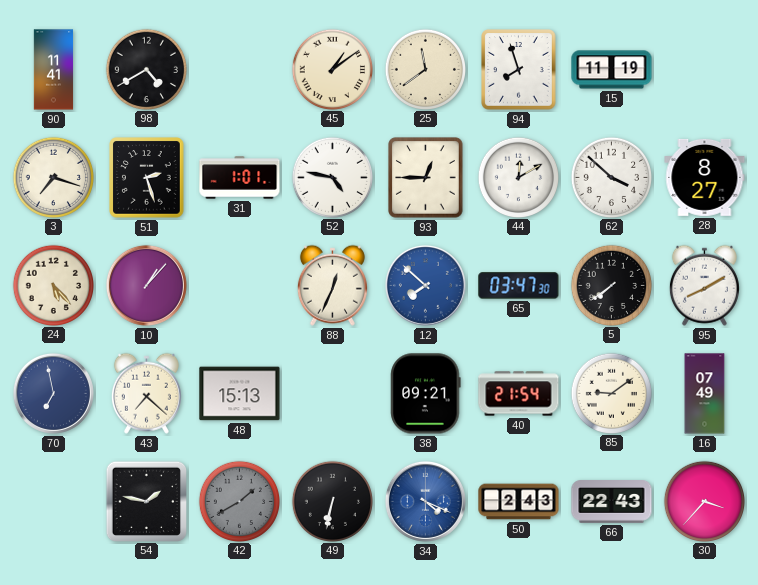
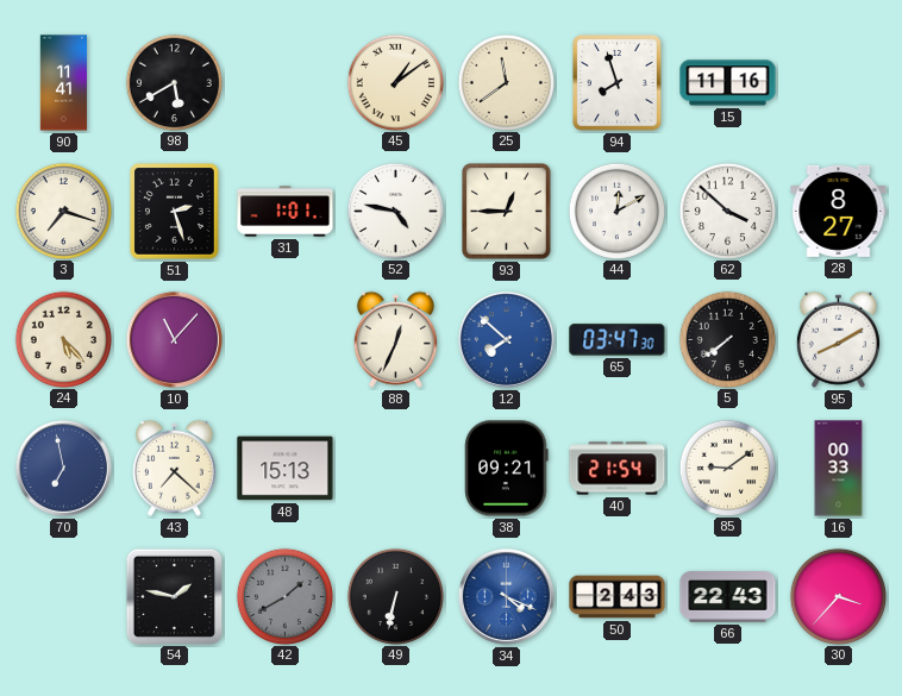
98: 4:40 -> 5:40 (174, 82)
15: 11:19 -> 11:16 (728, 83)
10: 1:07 -> 11:07 (174, 339)
16: 07:49 -> 00:33 (839, 469)
